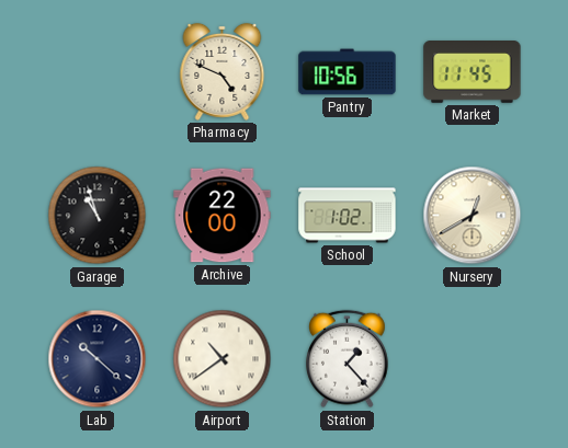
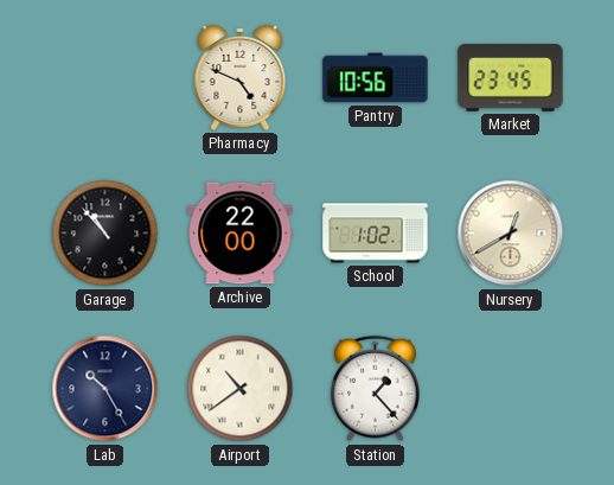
Market: 11:45 -> 23:45 (511, 78)
Garage: 10:57 -> 10:53 (105, 234)
Lab: 10:22 -> 10:25 (105, 389)
